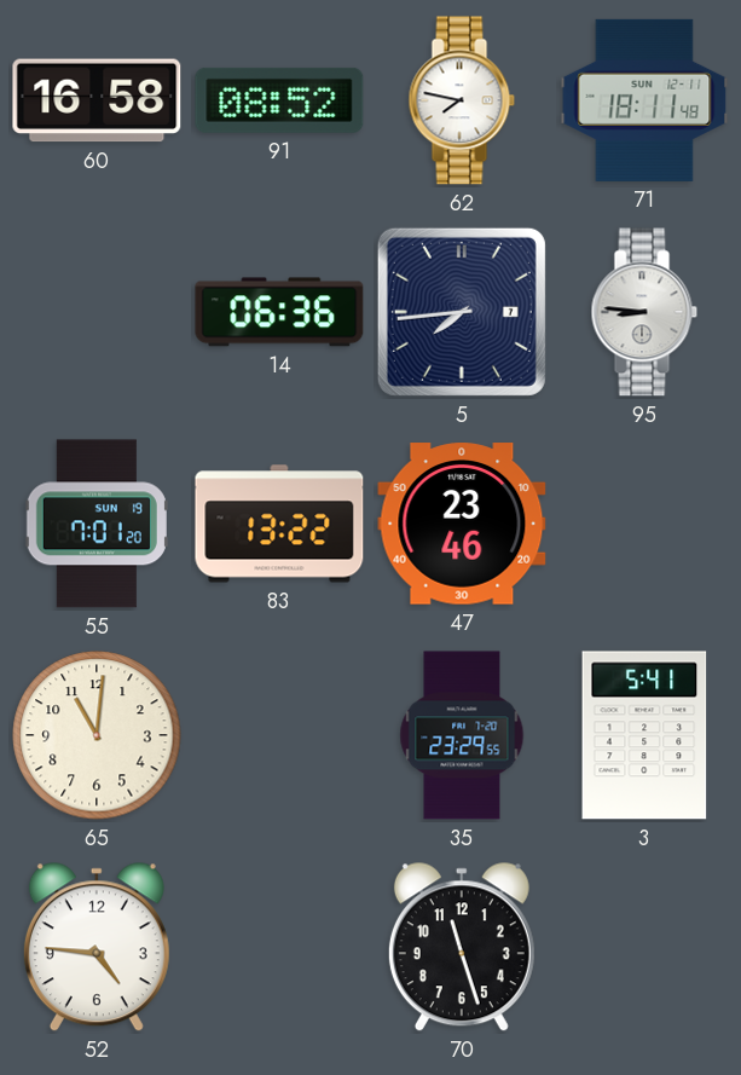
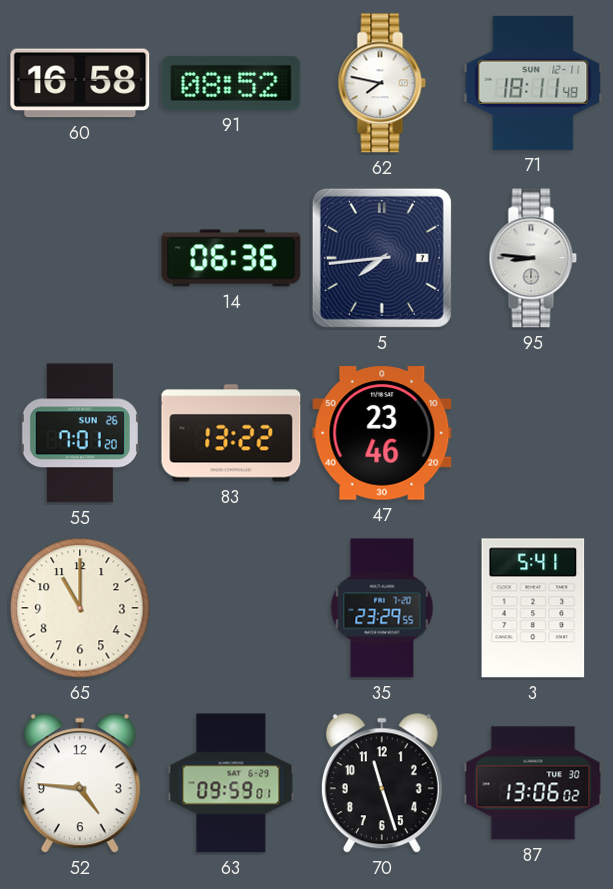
55 date: SUN 19 -> SUN 26 (80, 433)
65: 11:01 -> 11:00 (80, 608)
63: none -> 09:59 (231, 783)
87: none -> 13:06 (533, 783)
